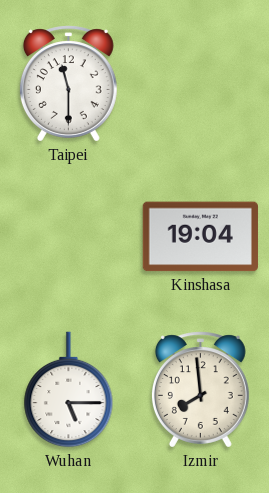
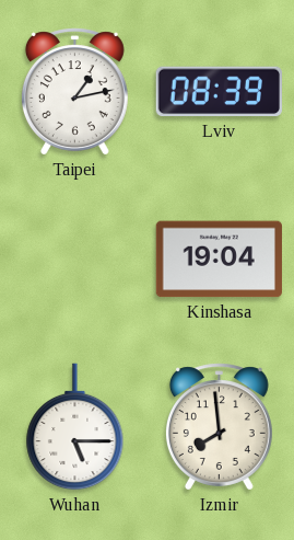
Taipei: 11:30 -> 1:13 (74, 92)
Lviv: none -> 08:39 (219, 92)
